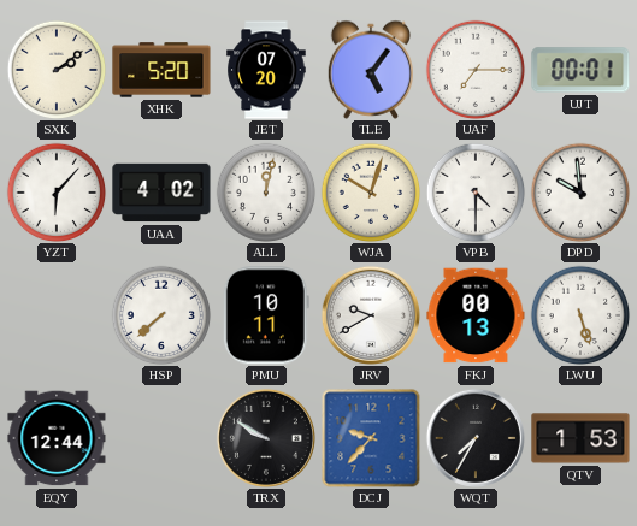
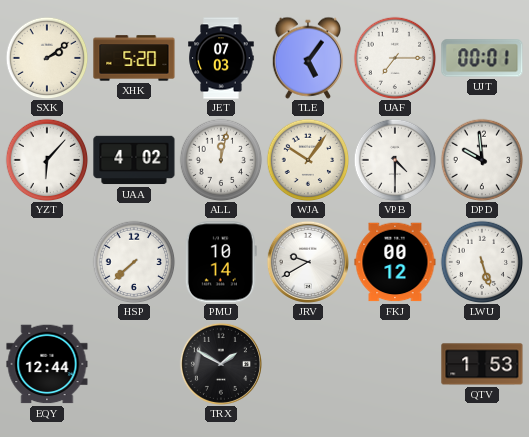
JET: 07:20 -> 07:03 (221, 58)
WJA: 10:03 -> 10:06 (308, 160)
PMU: 10:11 -> 10:14 (221, 262)
FKJ: 00:13 -> 00:12 (395, 262)
TRX: 9:50 -> 1:50 (221, 364)
DCJ: 9:37 -> none (371, 438)
WQT: 7:35 -> none (476, 438)
